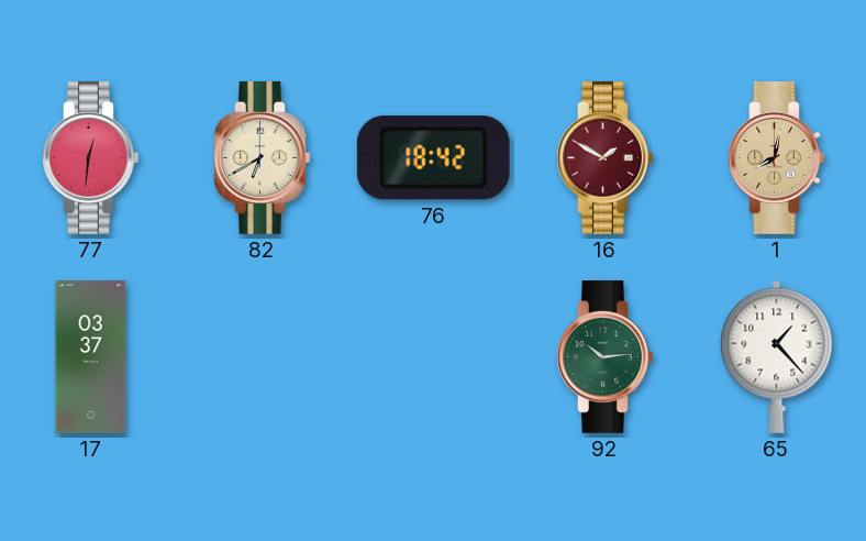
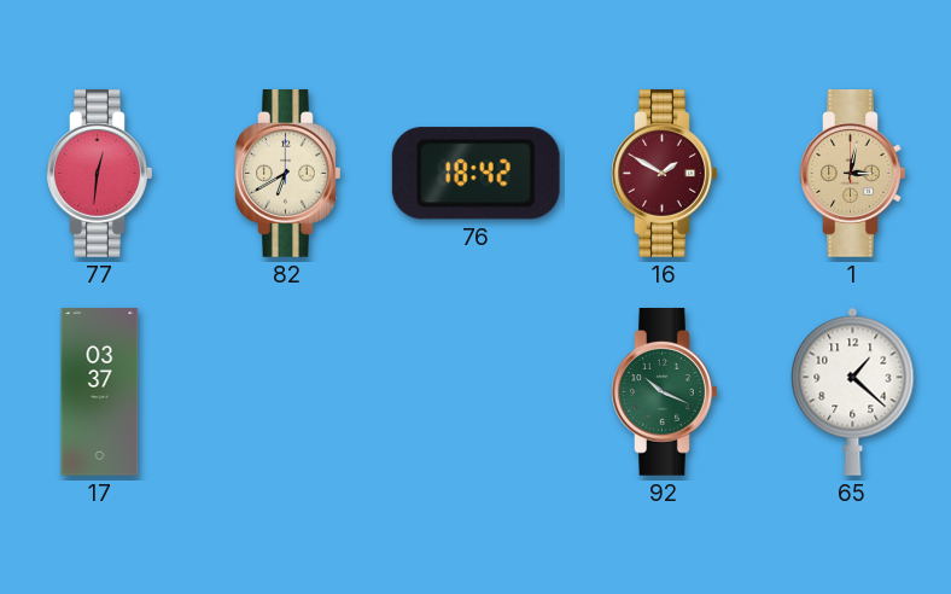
1: 8:02 -> 3:02 (853, 174)
92: 10:14 -> 10:19 (665, 392)
65: 1:23 -> 1:22 (853, 391)
